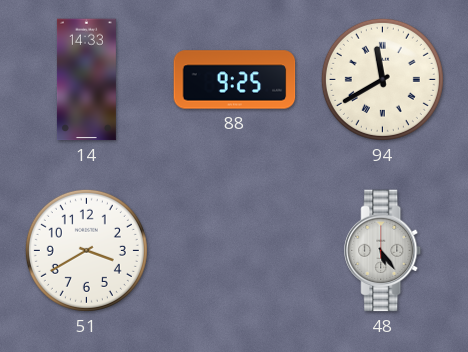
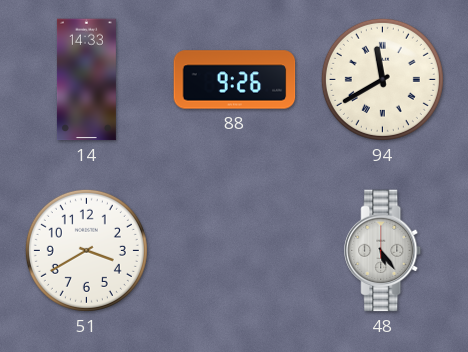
88: 9:25 -> 9:26 (235, 80)
